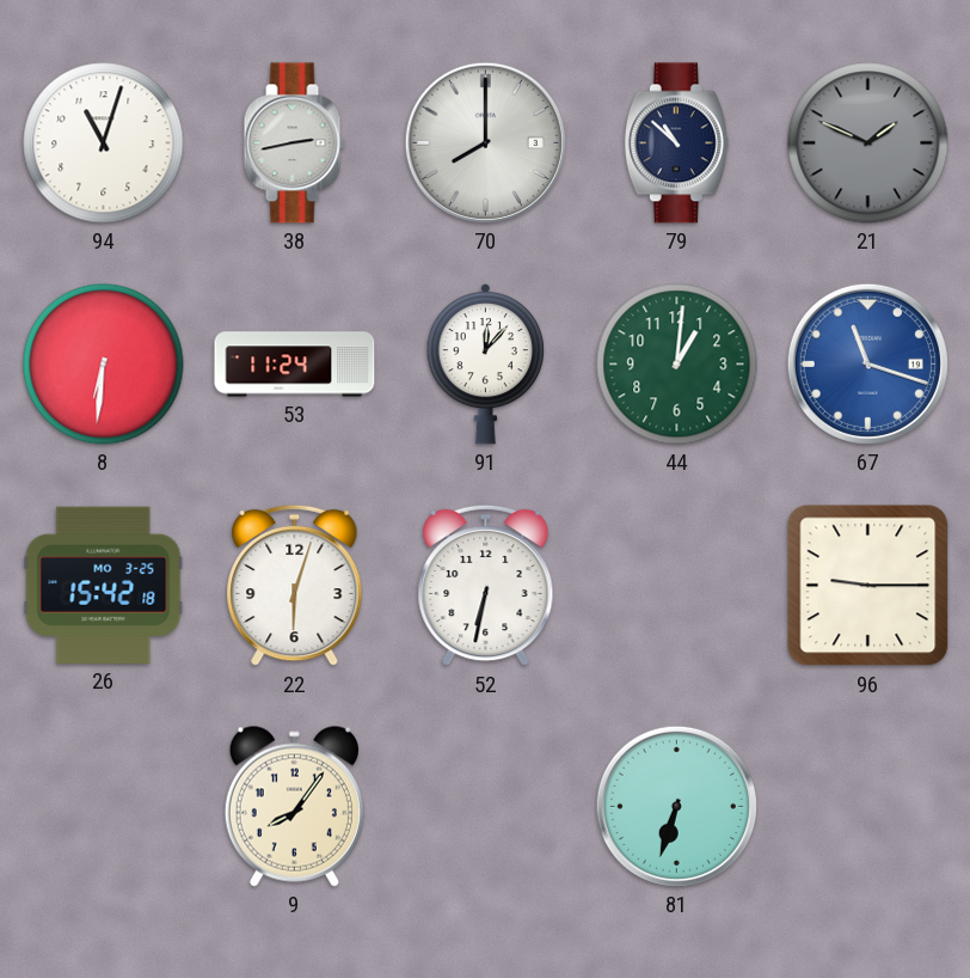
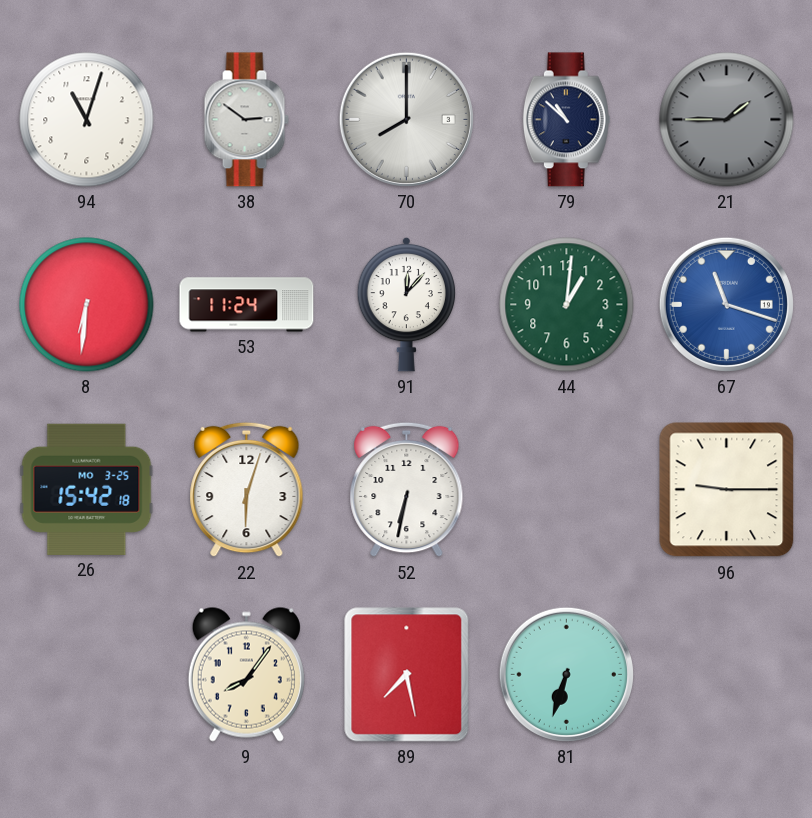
38: 2:43 -> 2:51 (246, 120)
21: 1:49 -> 1:45 (727, 120)
89: none -> 7:28 (407, 675)
